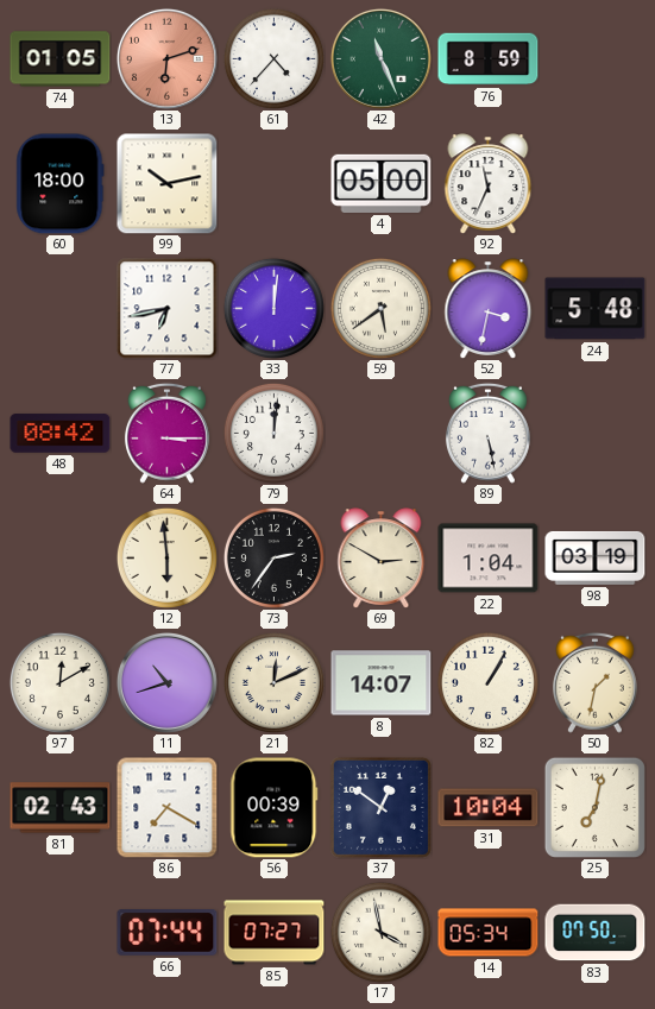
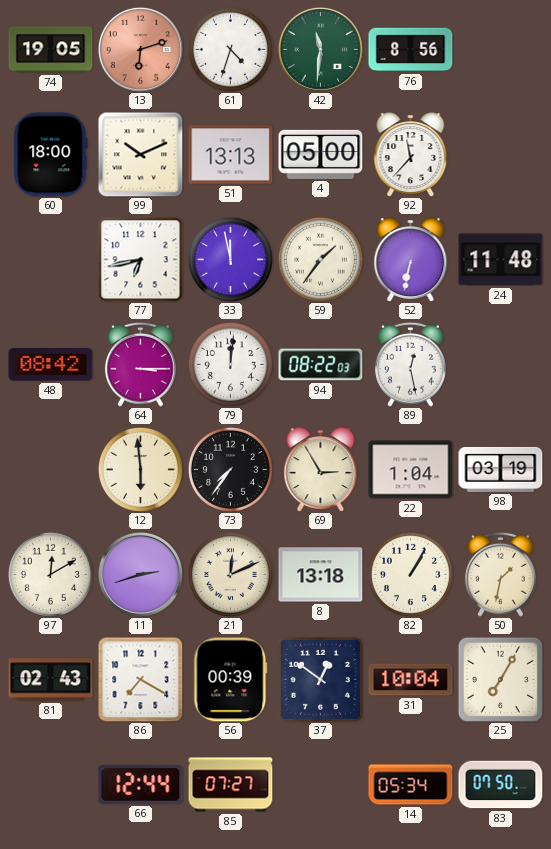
74: 01:05 -> 19:05 (51, 50)
61: 4:37 -> 4:33 (230, 49)
42: 11:26 -> 11:31 (320, 49)
76: 8:59 -> 8:56 (411, 50)
99: 10:13 -> 10:11 (141, 155)
51: none -> 13:13 (231, 155)
92: 11:34 -> 11:37 (411, 155)
33: 12:01 -> 11:58 (230, 259)
59: 5:39 -> 1:36 (320, 259)
52: 3:32 -> 6:32 (411, 260)
24: 5:48 -> 11:48 (501, 260)
94: none -> 08:22 (321, 365)
89: 5:28 -> 12:28 (410, 364)
73: 2:36 -> 7:36 (230, 469)
69: 2:50 -> 2:55 (321, 470)
11: 10:42 -> 2:42 (140, 574)
8: 14:07 -> 13:18 (321, 575)
25: 7:02 -> 7:05 (500, 679)
66: 07:44 -> 12:44 (141, 785)
17: 3:58 -> none (380, 932)
